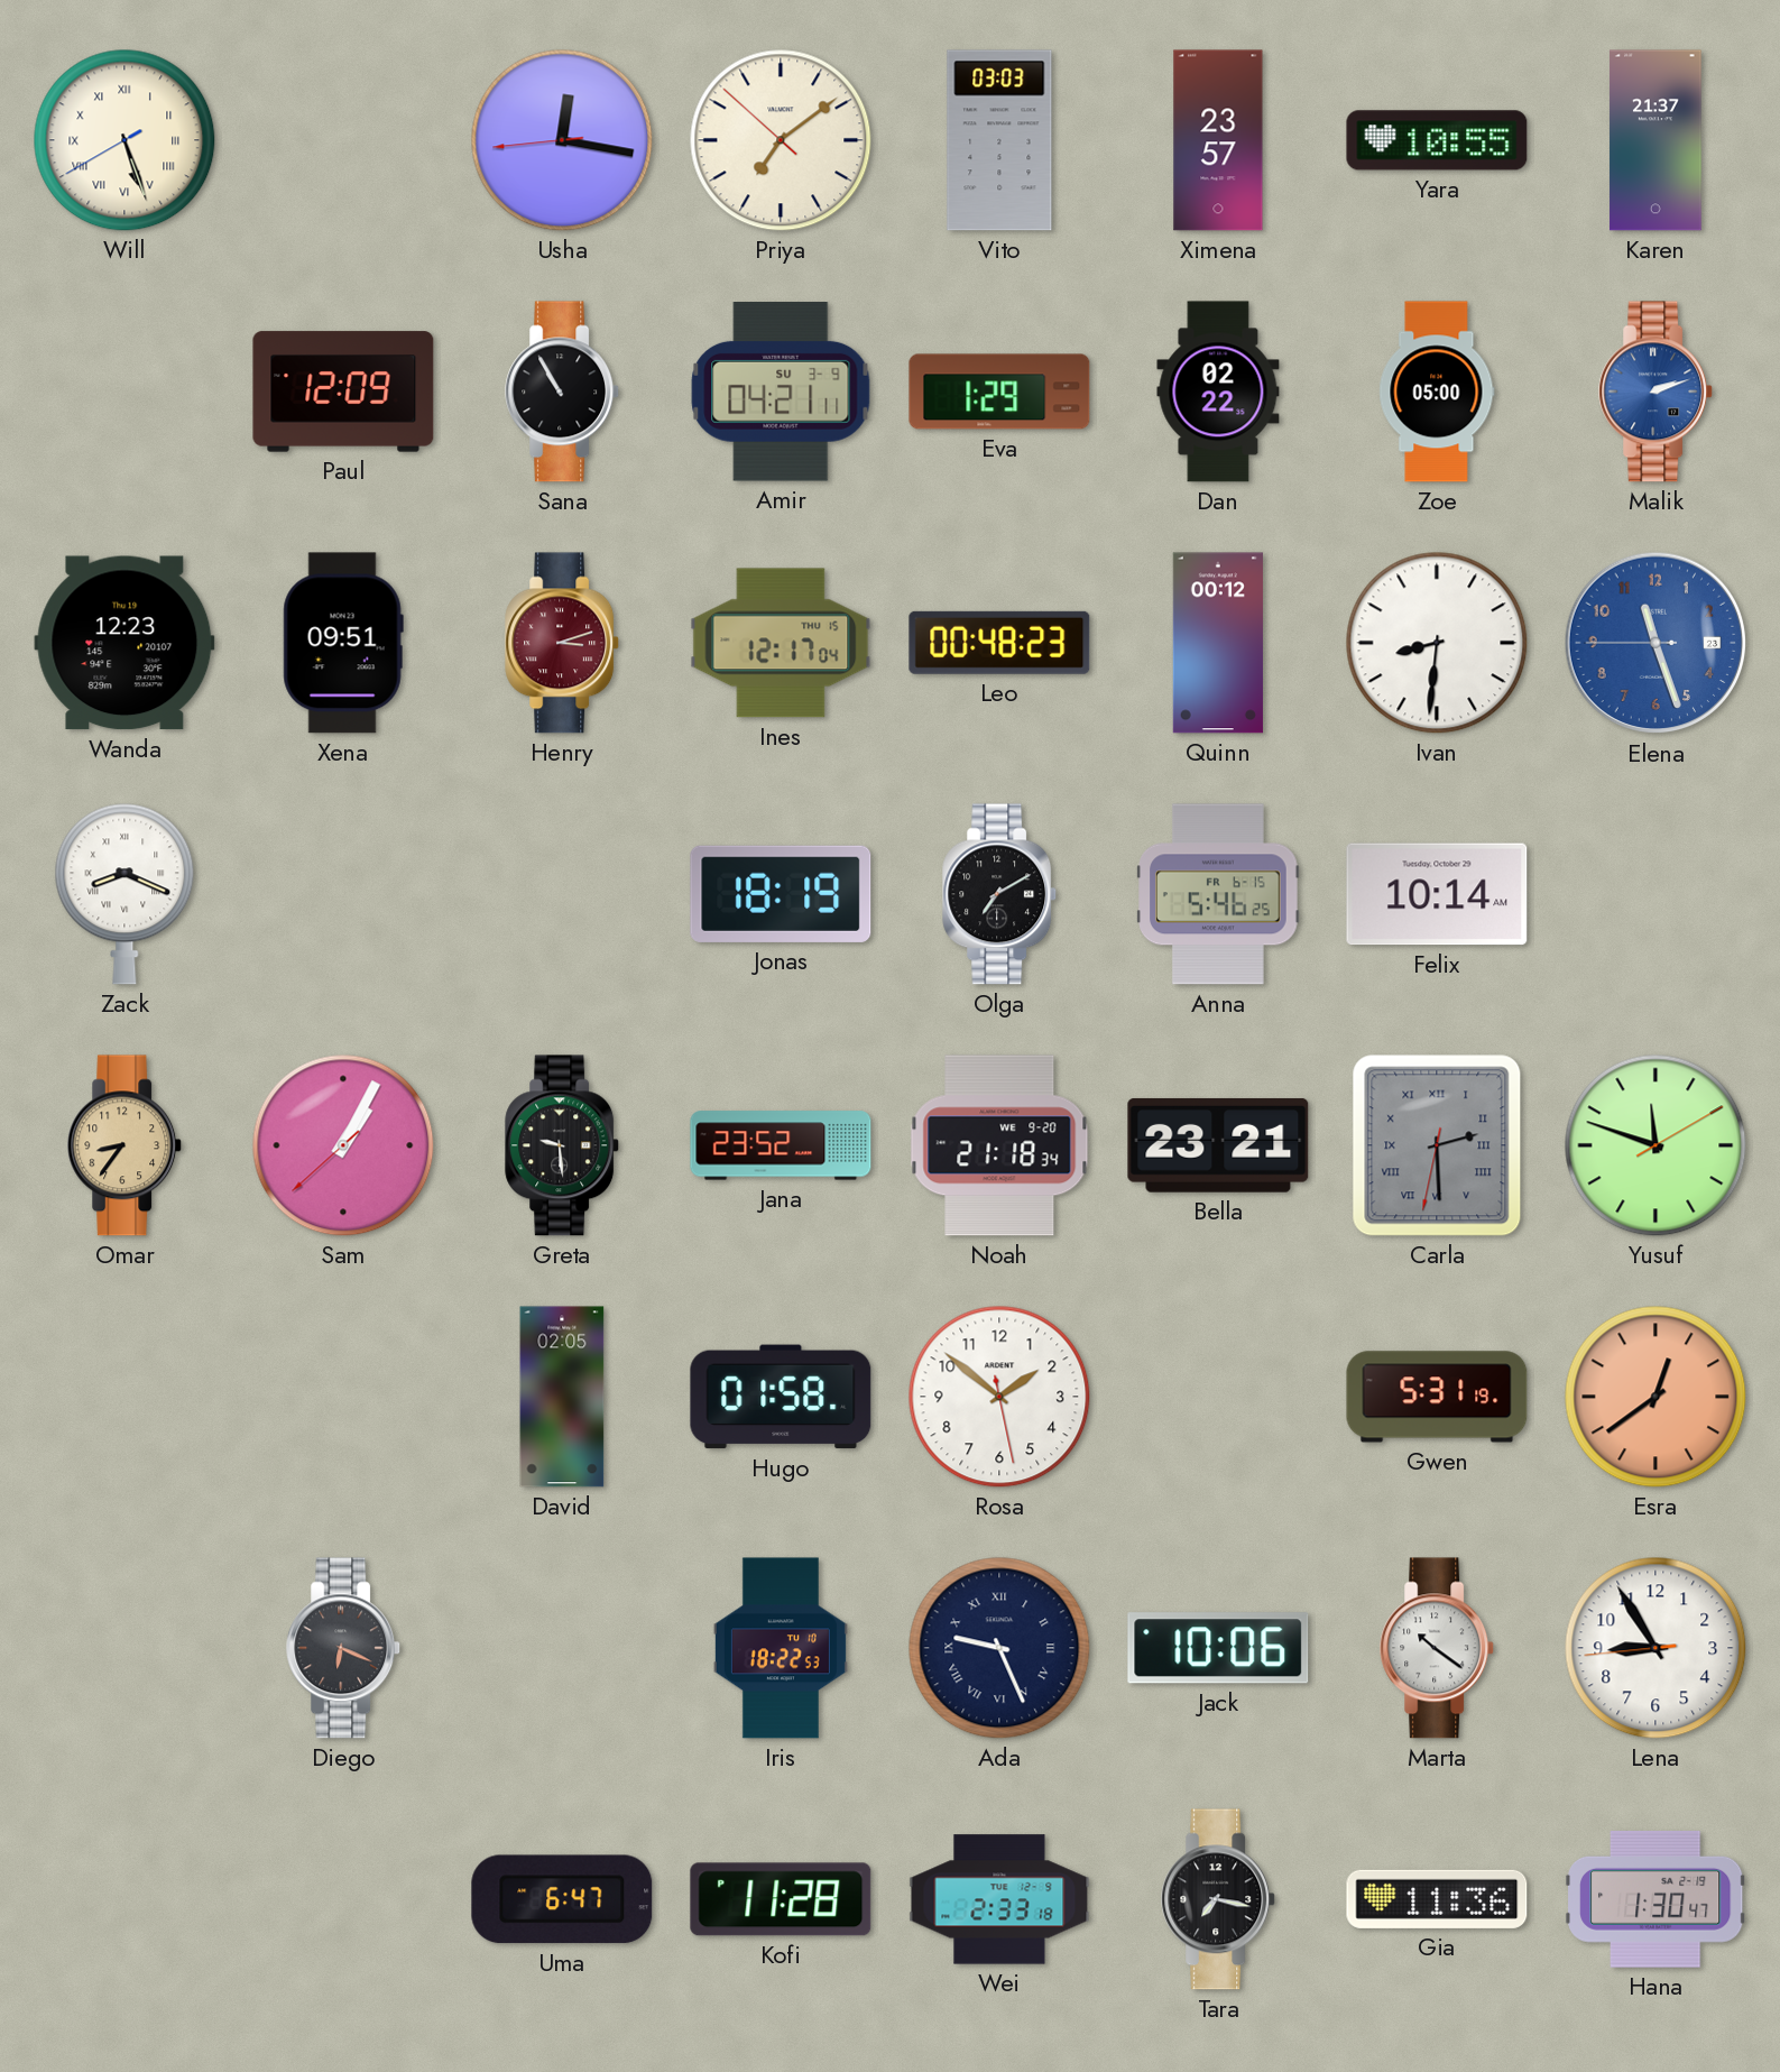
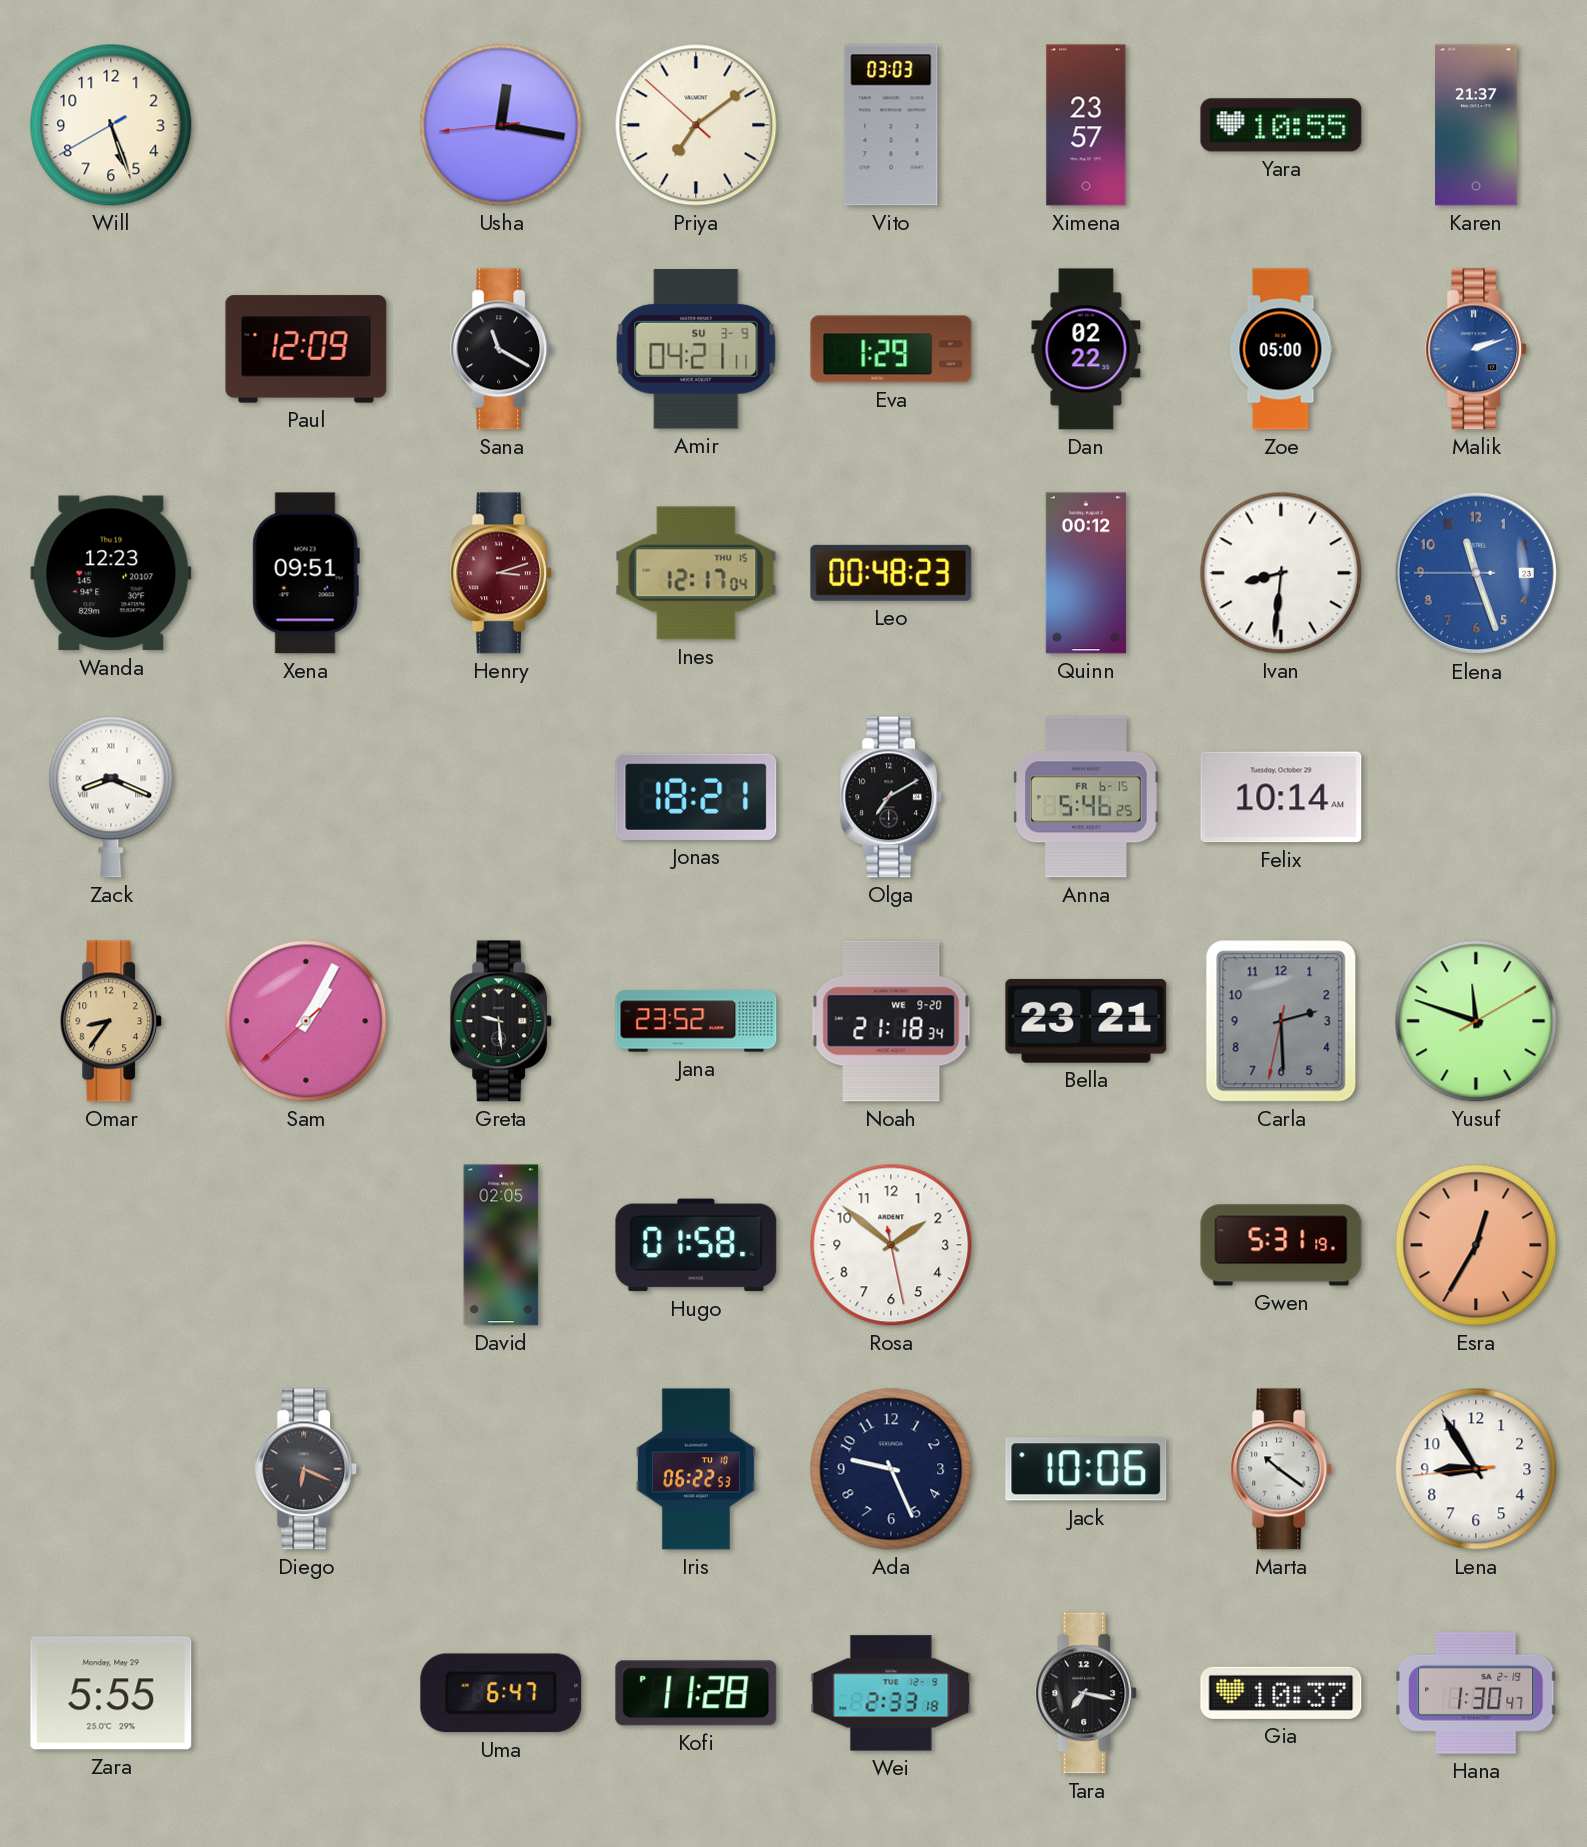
Will numerals: Roman -> Arabic (111, 125)
Sana: 10:55 -> 11:20 (502, 349)
Jonas: 18:19 -> 18:21 (696, 797)
Carla numerals: Roman -> Arabic (1281, 1021)
Esra: 12:39 -> 12:35 (1476, 1245)
Iris: 18:22 -> 06:22 (696, 1469)
Ada numerals: Roman -> Arabic (891, 1469)
Zara: none -> 5:55 (111, 1693)
Gia: 11:36 -> 10:37 (1281, 1693)
